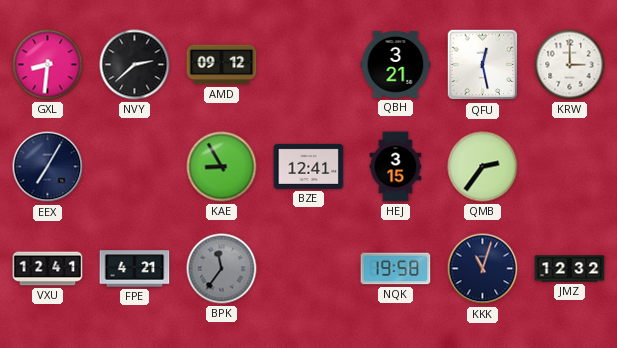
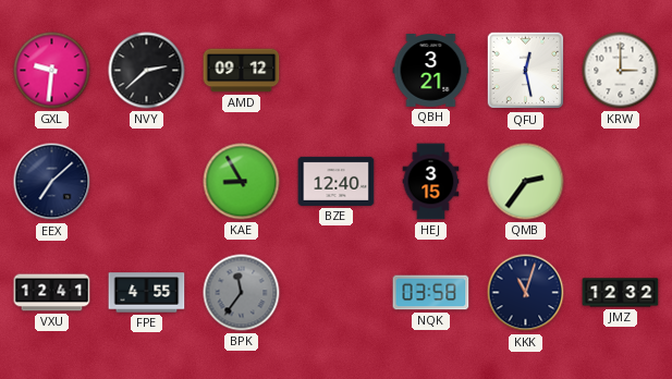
GXL: 8:31 -> 9:31 (52, 71)
EEX: 7:05 -> 7:08 (52, 182)
BZE: 12:41 -> 12:40 (337, 181)
FPE: 4:21 -> 4:55 (147, 293)
NQK: 19:58 -> 03:58 (431, 293)
